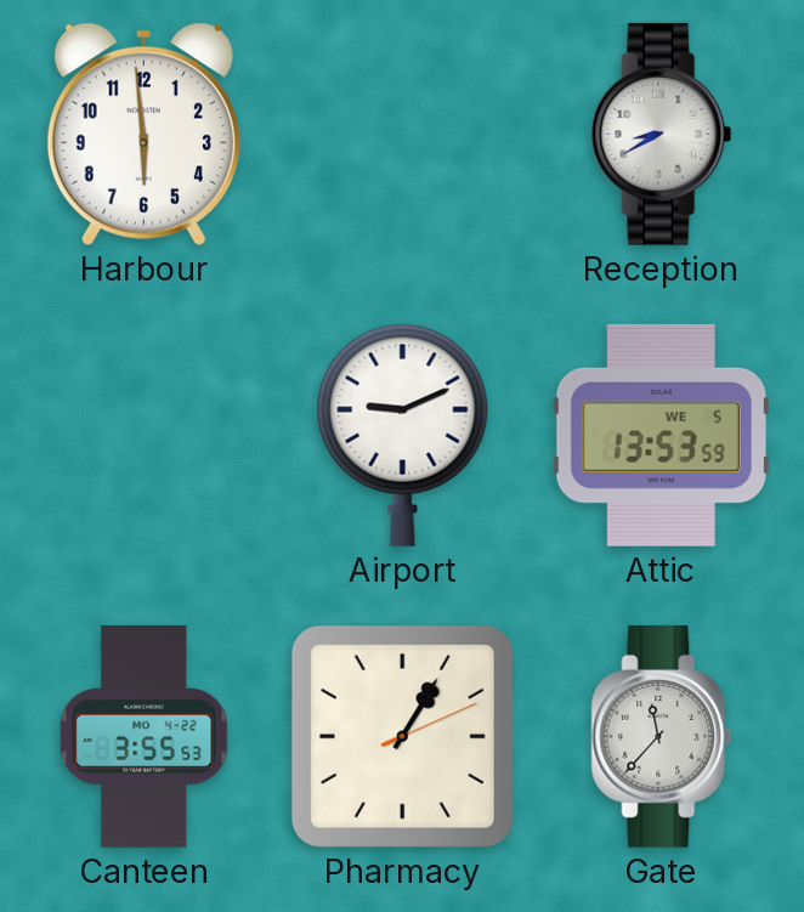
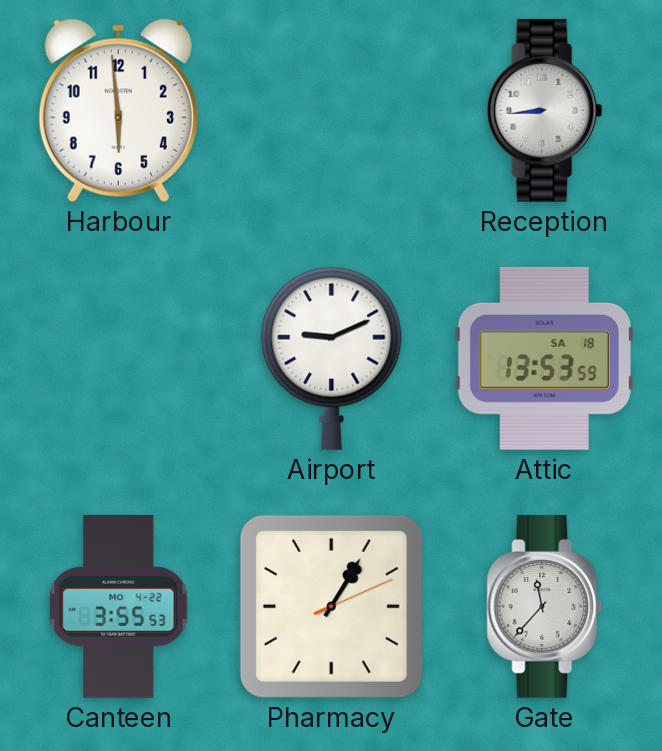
Reception: 8:40 -> 8:44 (545, 110)
Attic date: WE 5 -> SA 18 (544, 358)
